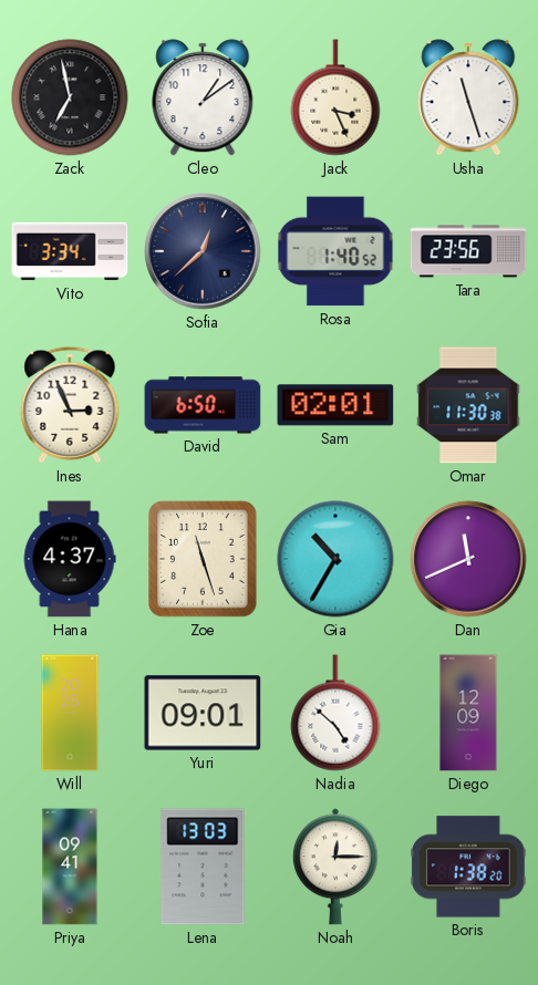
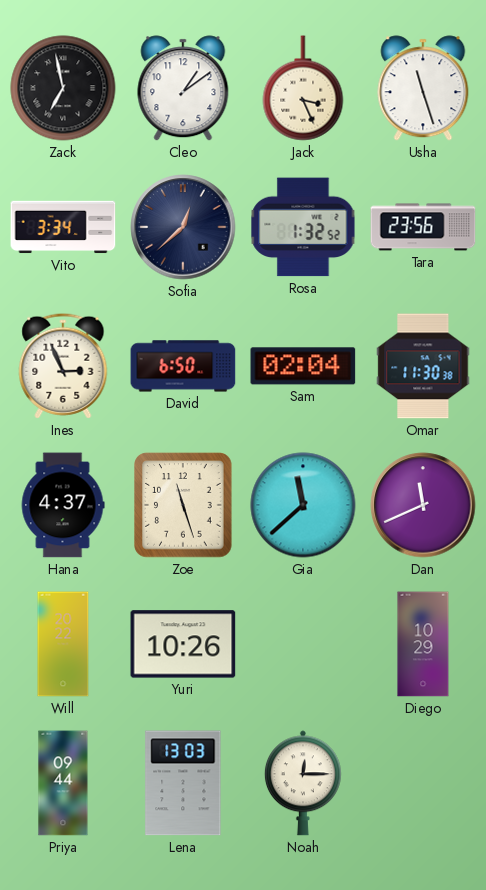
Rosa: 1:40 -> 1:32 (303, 227)
Sam: 02:01 -> 02:04 (303, 366)
Gia: 10:35 -> 11:38 (303, 505)
Will: 20:25 -> 20:22 (63, 644)
Yuri: 09:01 -> 10:26 (183, 644)
Nadia: 4:52 -> none (335, 713)
Diego: 12:09 -> 10:29 (423, 644)
Priya: 09:41 -> 09:44 (63, 783)
Boris: 1:38 -> none (468, 867)
